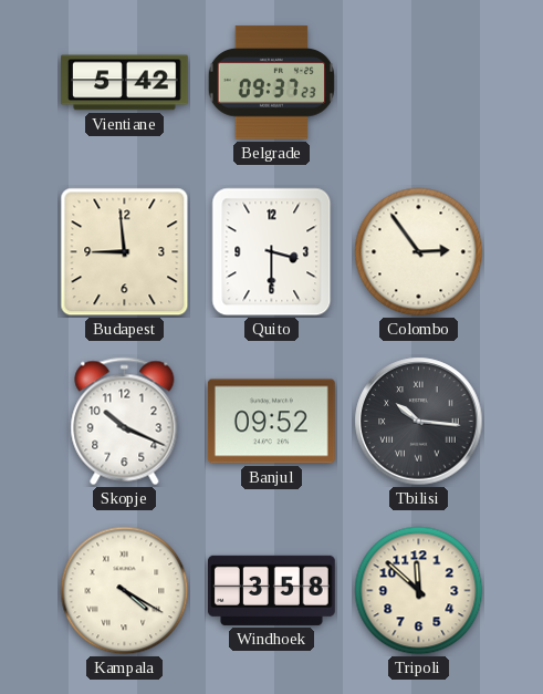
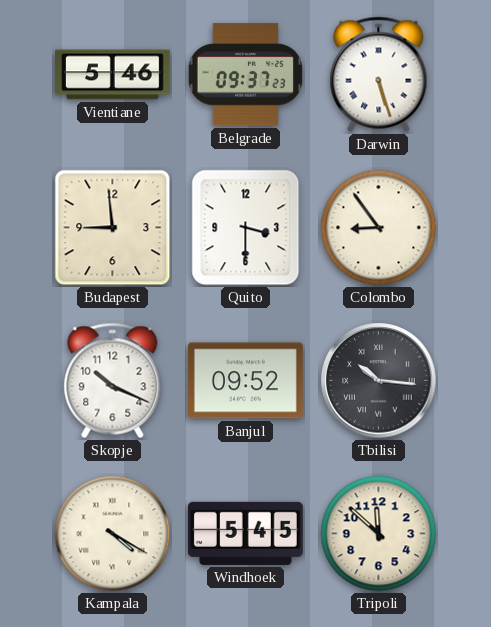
Vientiane: 5:42 -> 5:46 (113, 75)
Darwin: none -> 5:27 (379, 75)
Colombo: 2:54 -> 8:54 (379, 228)
Windhoek: 3:58 -> 5:45 (245, 533)
